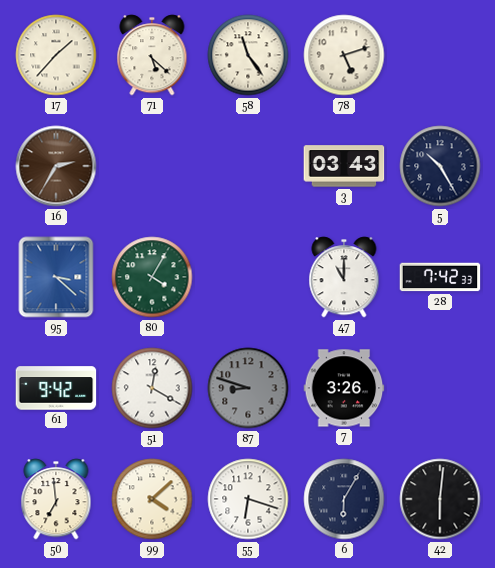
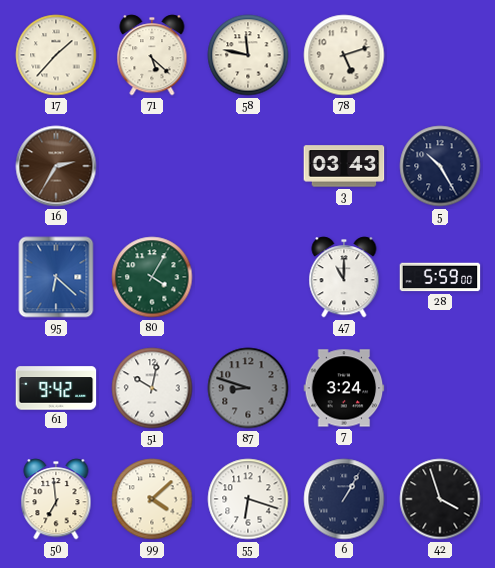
58: 11:24 -> 11:47 (248, 55)
95: 3:22 -> 6:22 (56, 277)
28: 7:42 -> 5:59 (440, 277)
51: 12:20 -> 10:02 (152, 388)
7: 3:26 -> 3:24 (344, 388)
6: 6:05 -> 1:05 (344, 499)
42: 6:01 -> 3:57 (440, 499)
